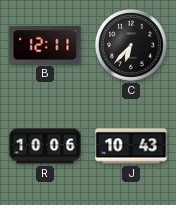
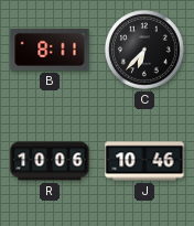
B: 12:11 -> 8:11 (50, 50)
J: 10:43 -> 10:46 (144, 161)
